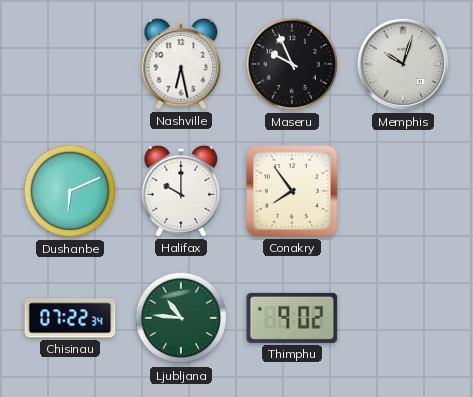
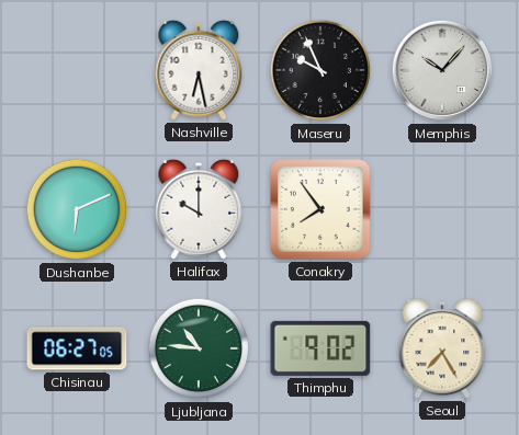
Memphis: 10:03 -> 10:07 (442, 70)
Chisinau: 07:22 -> 06:27 (77, 348)
Seoul: none -> 7:25 (442, 348)
